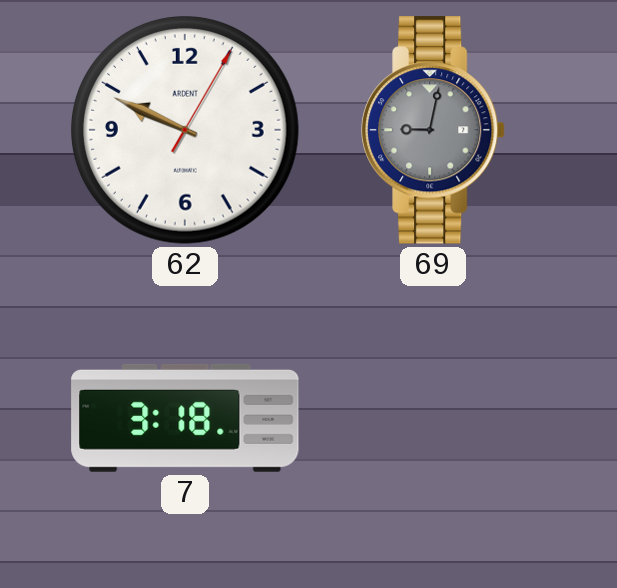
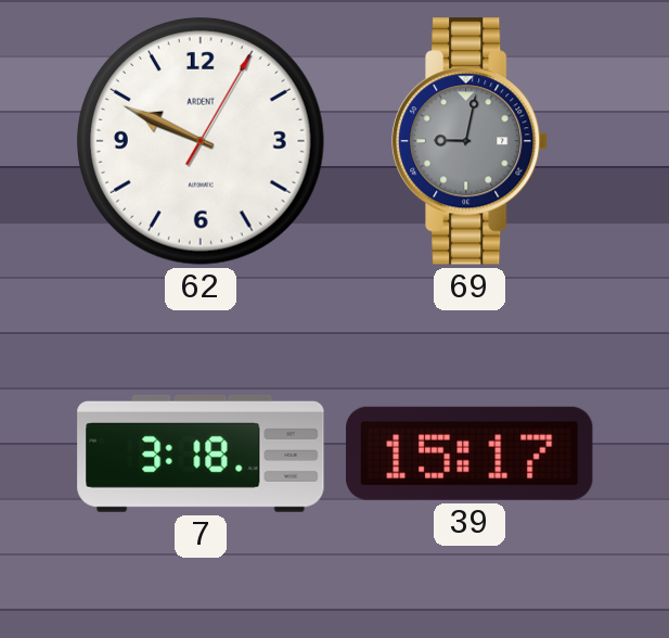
39: none -> 15:17 (471, 454)
